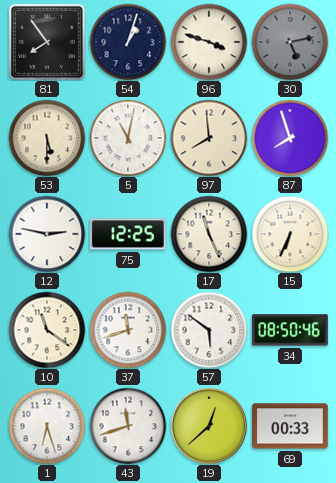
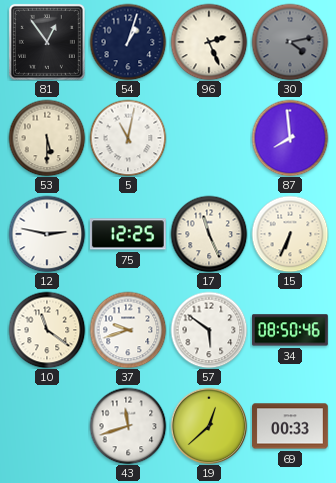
81: 7:54 -> 12:54 (47, 42)
96: 3:48 -> 2:26 (209, 42)
30: 5:13 -> 4:13 (290, 42)
97: 7:59 -> none (209, 138)
87: 7:57 -> 7:59 (290, 138)
37: 11:42 -> 9:42 (128, 330)
1: 6:27 -> none (47, 426)
